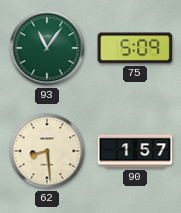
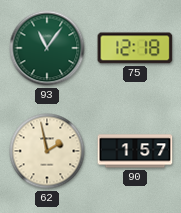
75: 5:09 -> 12:18 (135, 48)
62: 8:29 -> 1:58 (47, 151)
